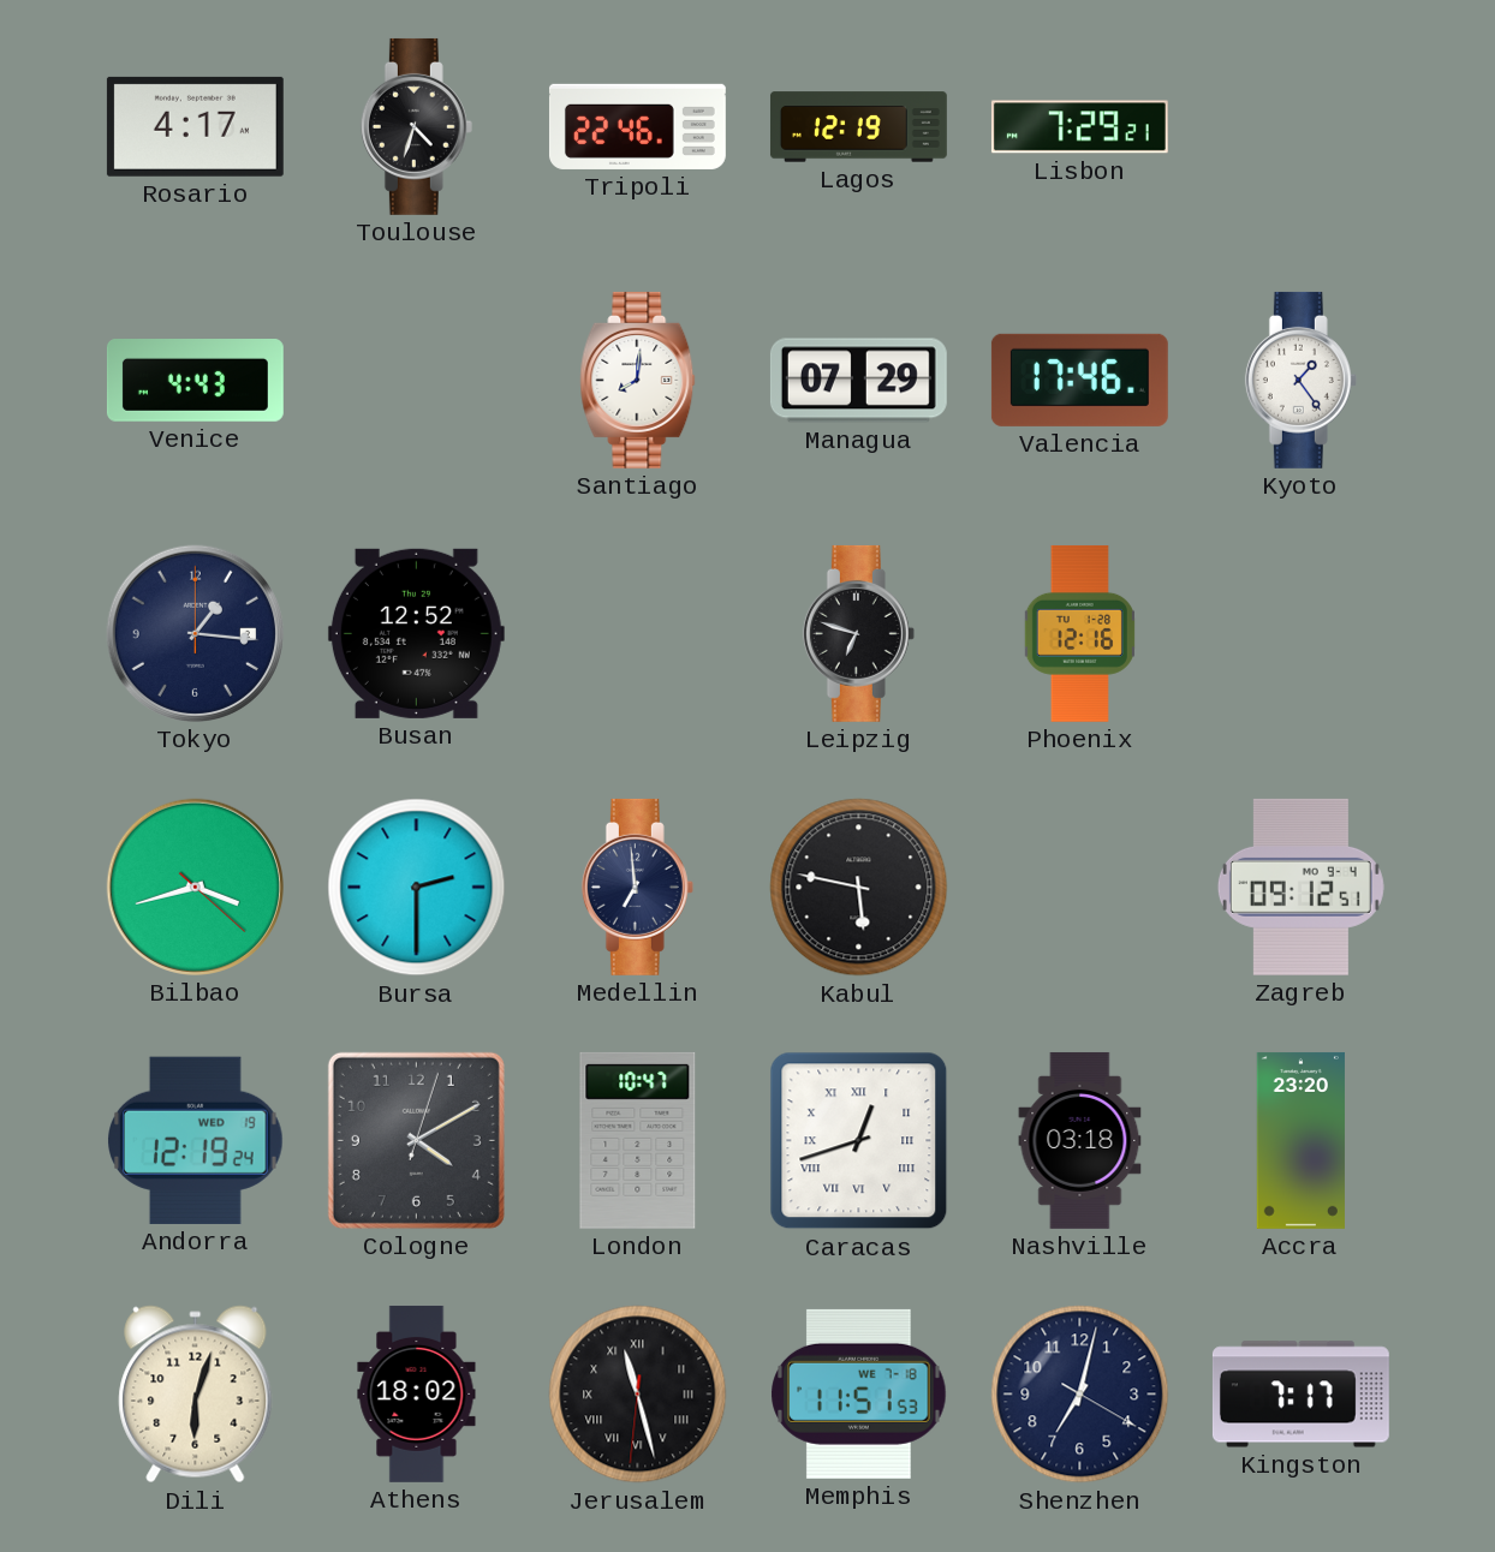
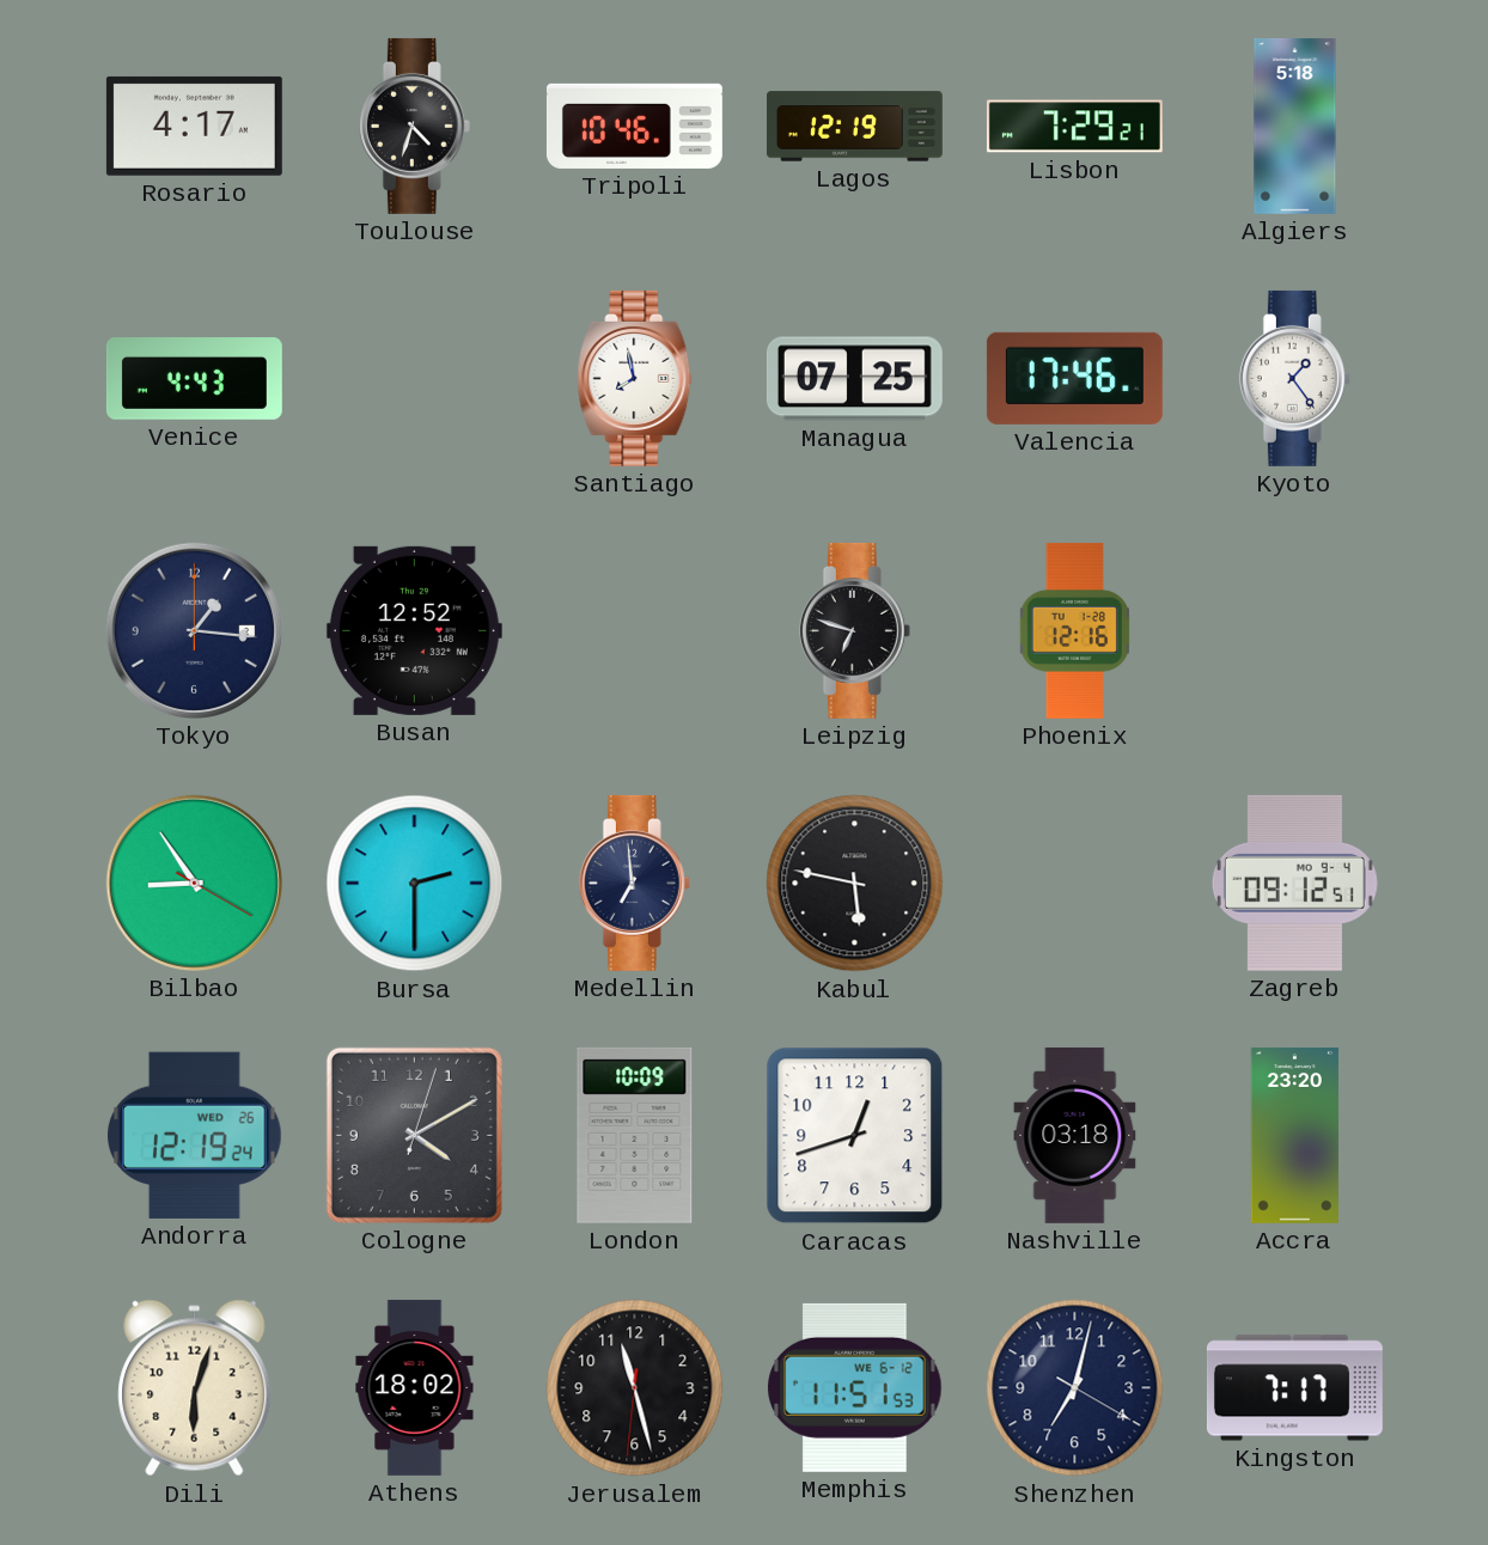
Tripoli: 22:46 -> 10:46 (634, 126)
Algiers: none -> 5:18 (1295, 126)
Santiago: 8:01 -> 7:58 (635, 378)
Managua: 07:29 -> 07:25 (854, 379)
Bilbao: 3:42 -> 8:54 (194, 883)
Andorra date: WED 19 -> WED 26 (195, 1135)
London: 10:47 -> 10:09 (635, 1135)
Caracas numerals: Roman -> Arabic (855, 1136)
Jerusalem numerals: Roman -> Arabic (635, 1388)
Memphis date: WE 7-18 -> WE 6-12 (855, 1387)
